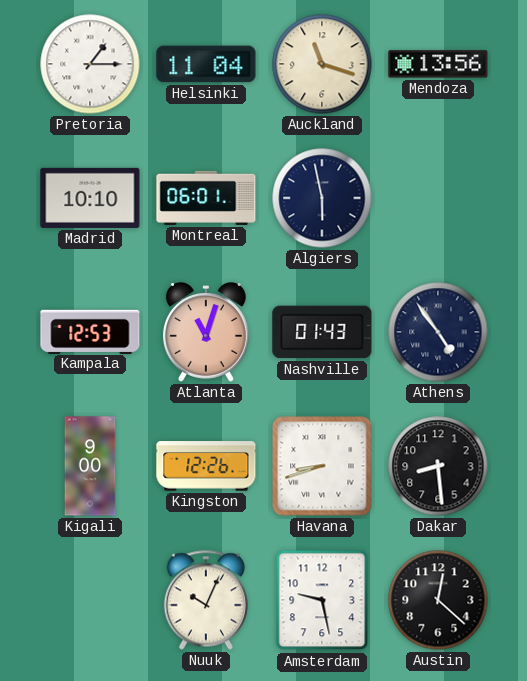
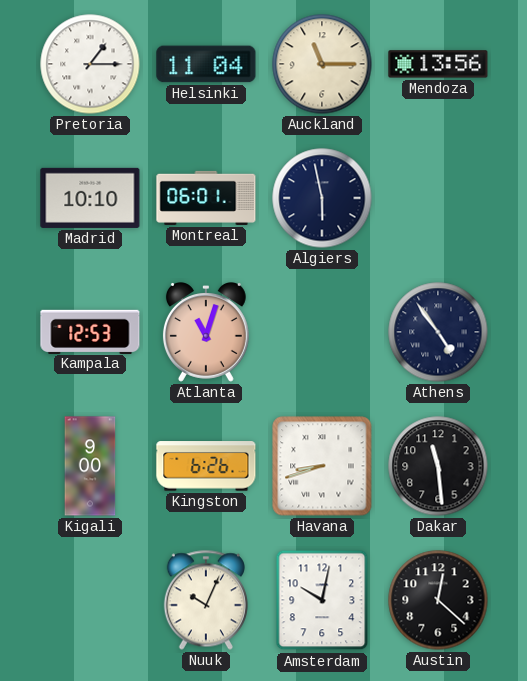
Auckland: 11:18 -> 11:15 (322, 64)
Nashville: 01:43 -> none (322, 332)
Kingston: 12:26 -> 6:26 (206, 466)
Dakar: 8:29 -> 11:29 (438, 466)
Amsterdam: 9:28 -> 10:02 (322, 600)
